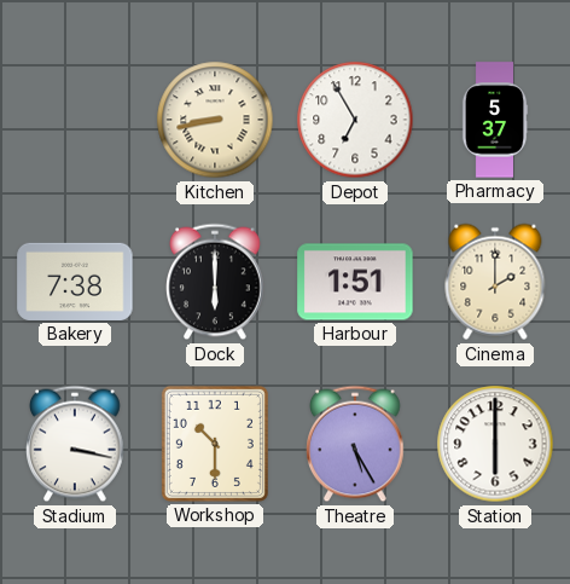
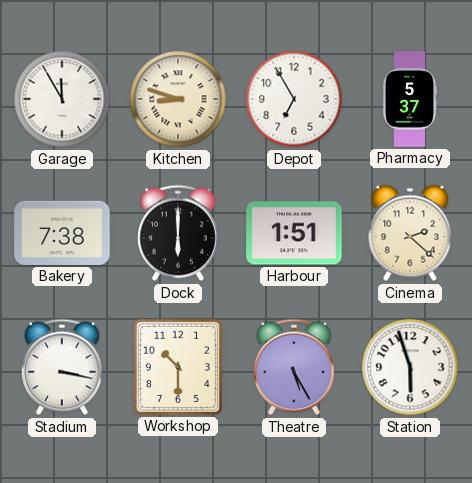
Garage: none -> 11:55 (62, 99)
Kitchen: 8:43 -> 8:48 (178, 99)
Cinema: 2:00 -> 2:22 (410, 233)
Station: 6:00 -> 5:57 (410, 367)
